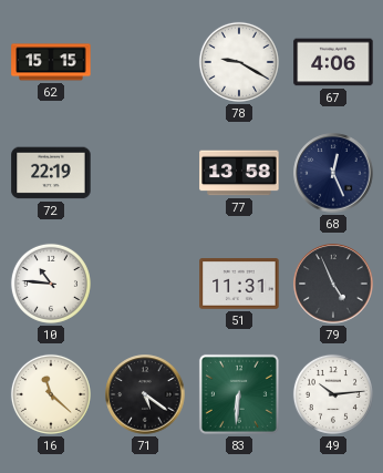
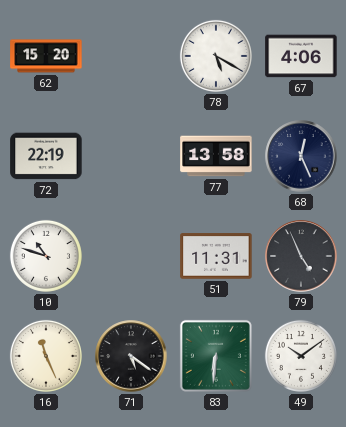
62: 15:15 -> 15:20 (46, 56)
78: 9:20 -> 5:20 (216, 56)
10: 10:46 -> 10:48 (46, 256)
16: 11:22 -> 11:26 (46, 356)
49: 10:14 -> 10:09 (301, 356)
